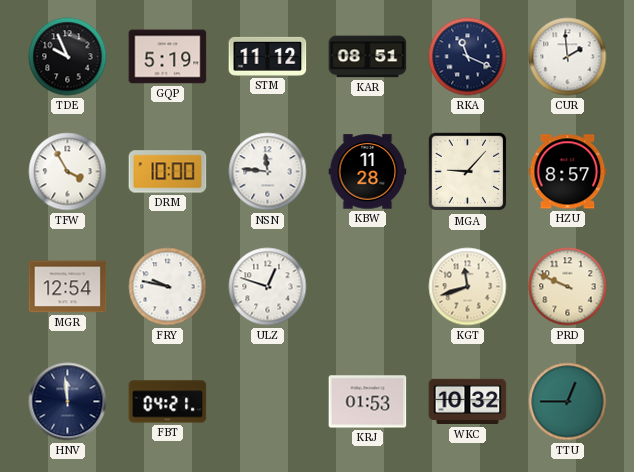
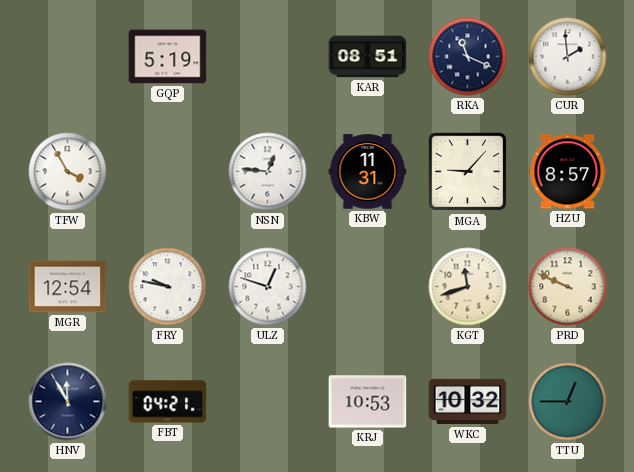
TDE: 9:56 -> none (68, 57)
STM: 11:12 -> none (268, 56)
DRM: 10:00 -> none (168, 172)
NSN: 11:46 -> 12:46 (268, 172)
KBW: 11:28 -> 11:31 (368, 172)
HNV: 11:59 -> 11:55 (68, 402)
KRJ: 01:53 -> 10:53 (368, 402)
